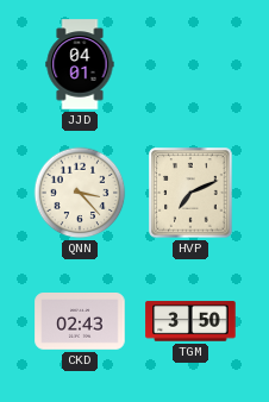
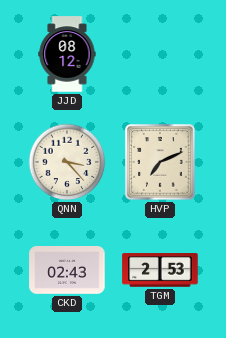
JJD: 04:01 -> 08:12 (67, 54)
TGM: 3:50 -> 2:53 (160, 270)
